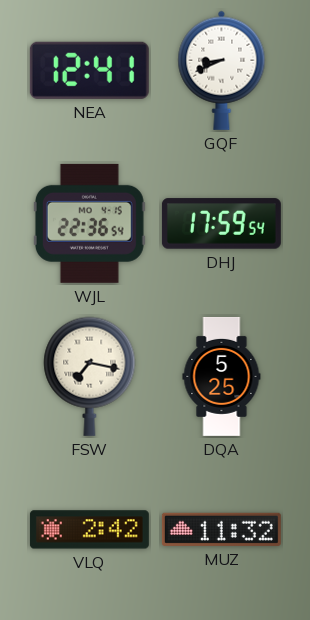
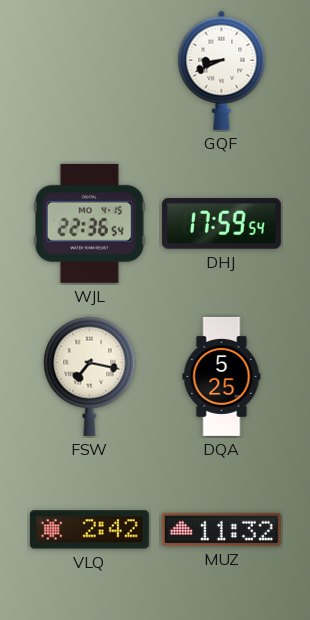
NEA: 12:41 -> none (89, 70)
